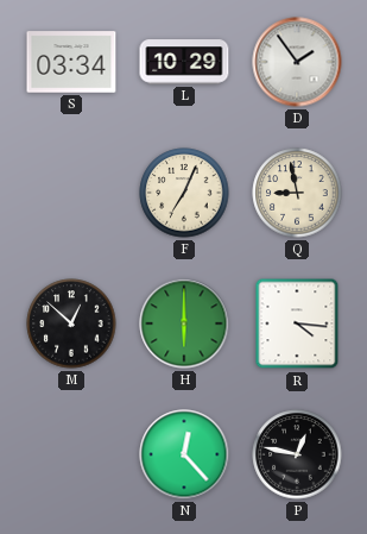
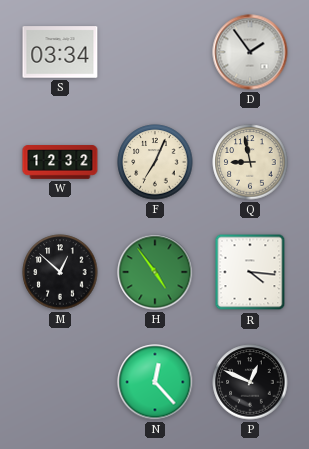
L: 10:29 -> none (184, 62)
W: none -> 12:32 (60, 162)
H: 6:00 -> 4:54 (155, 272)
P: 12:47 -> 12:49 (250, 382)
